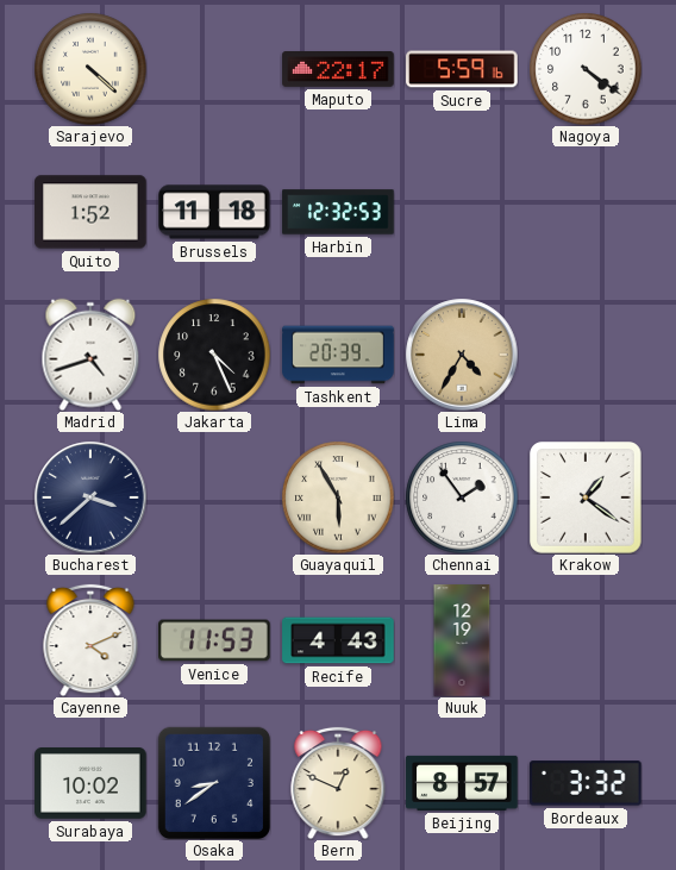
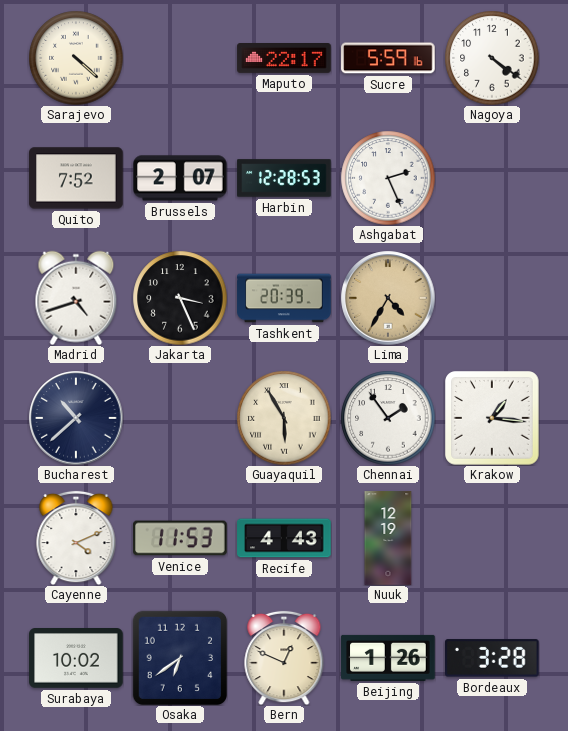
Quito: 1:52 -> 7:52 (76, 178)
Brussels: 11:18 -> 2:07 (180, 178)
Harbin: 12:32 -> 12:28 (284, 178)
Ashgabat: none -> 2:26 (388, 178)
Jakarta: 4:26 -> 3:26 (180, 298)
Bucharest: 3:38 -> 10:38 (76, 418)
Krakow: 1:21 -> 1:16 (493, 419)
Osaka: 8:39 -> 6:39 (179, 657)
Beijing: 8:57 -> 1:26 (388, 658)
Bordeaux: 3:32 -> 3:28 (492, 658)
